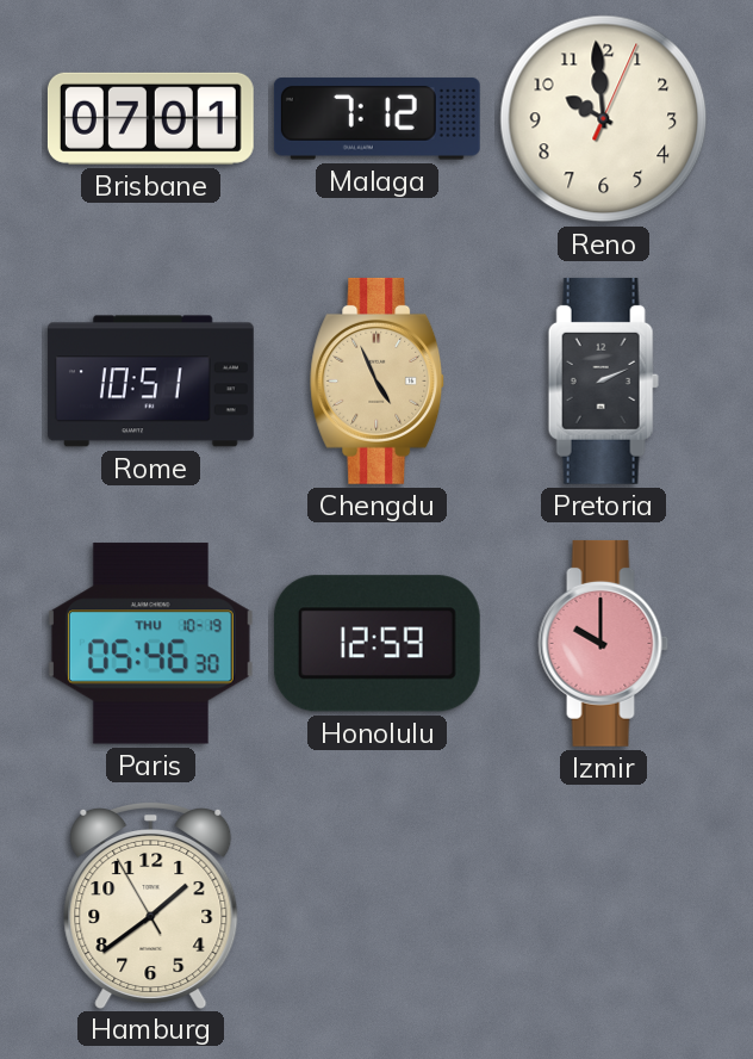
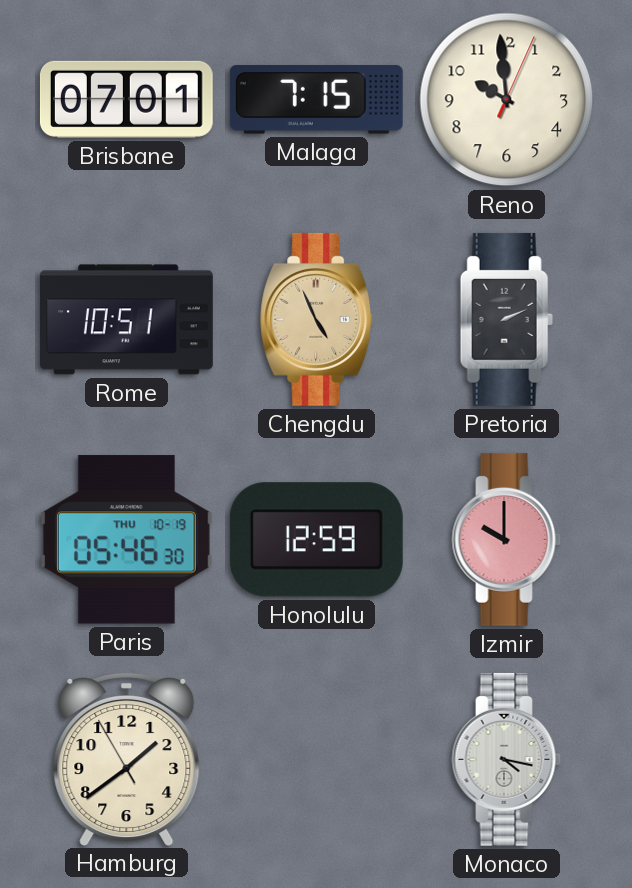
Malaga: 7:12 -> 7:15 (316, 100)
Monaco: none -> 4:17 (507, 759)
